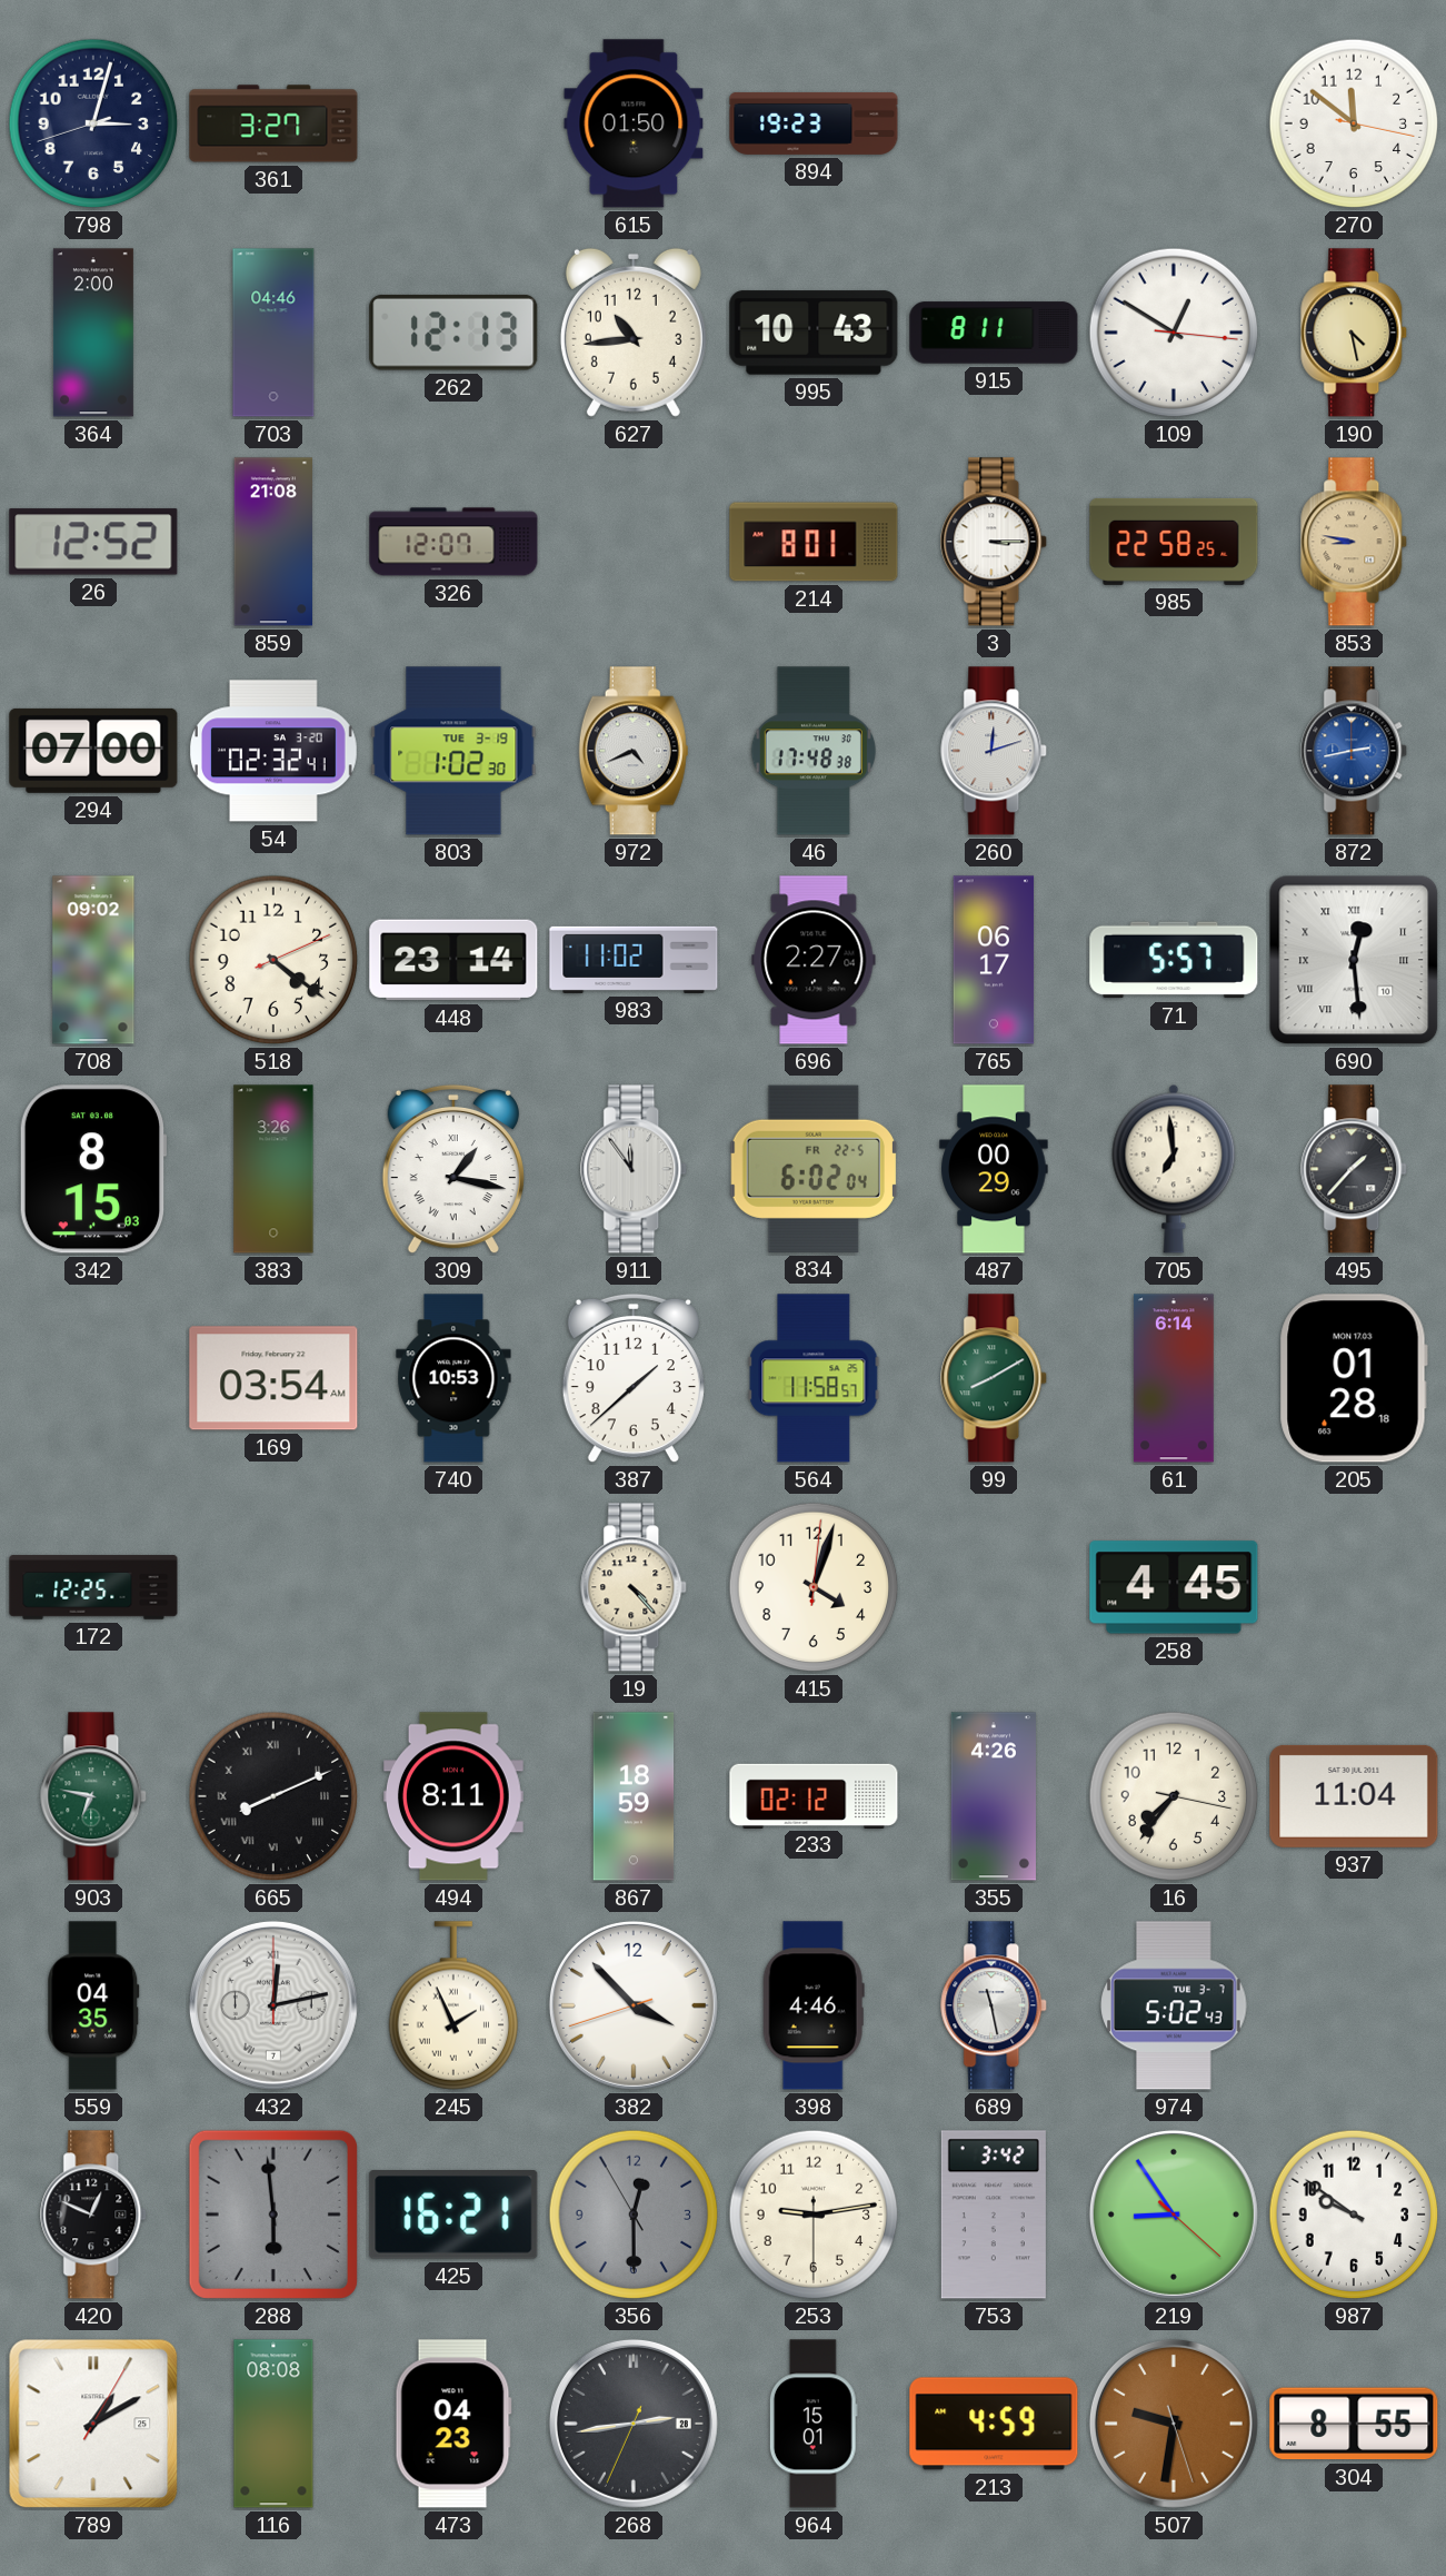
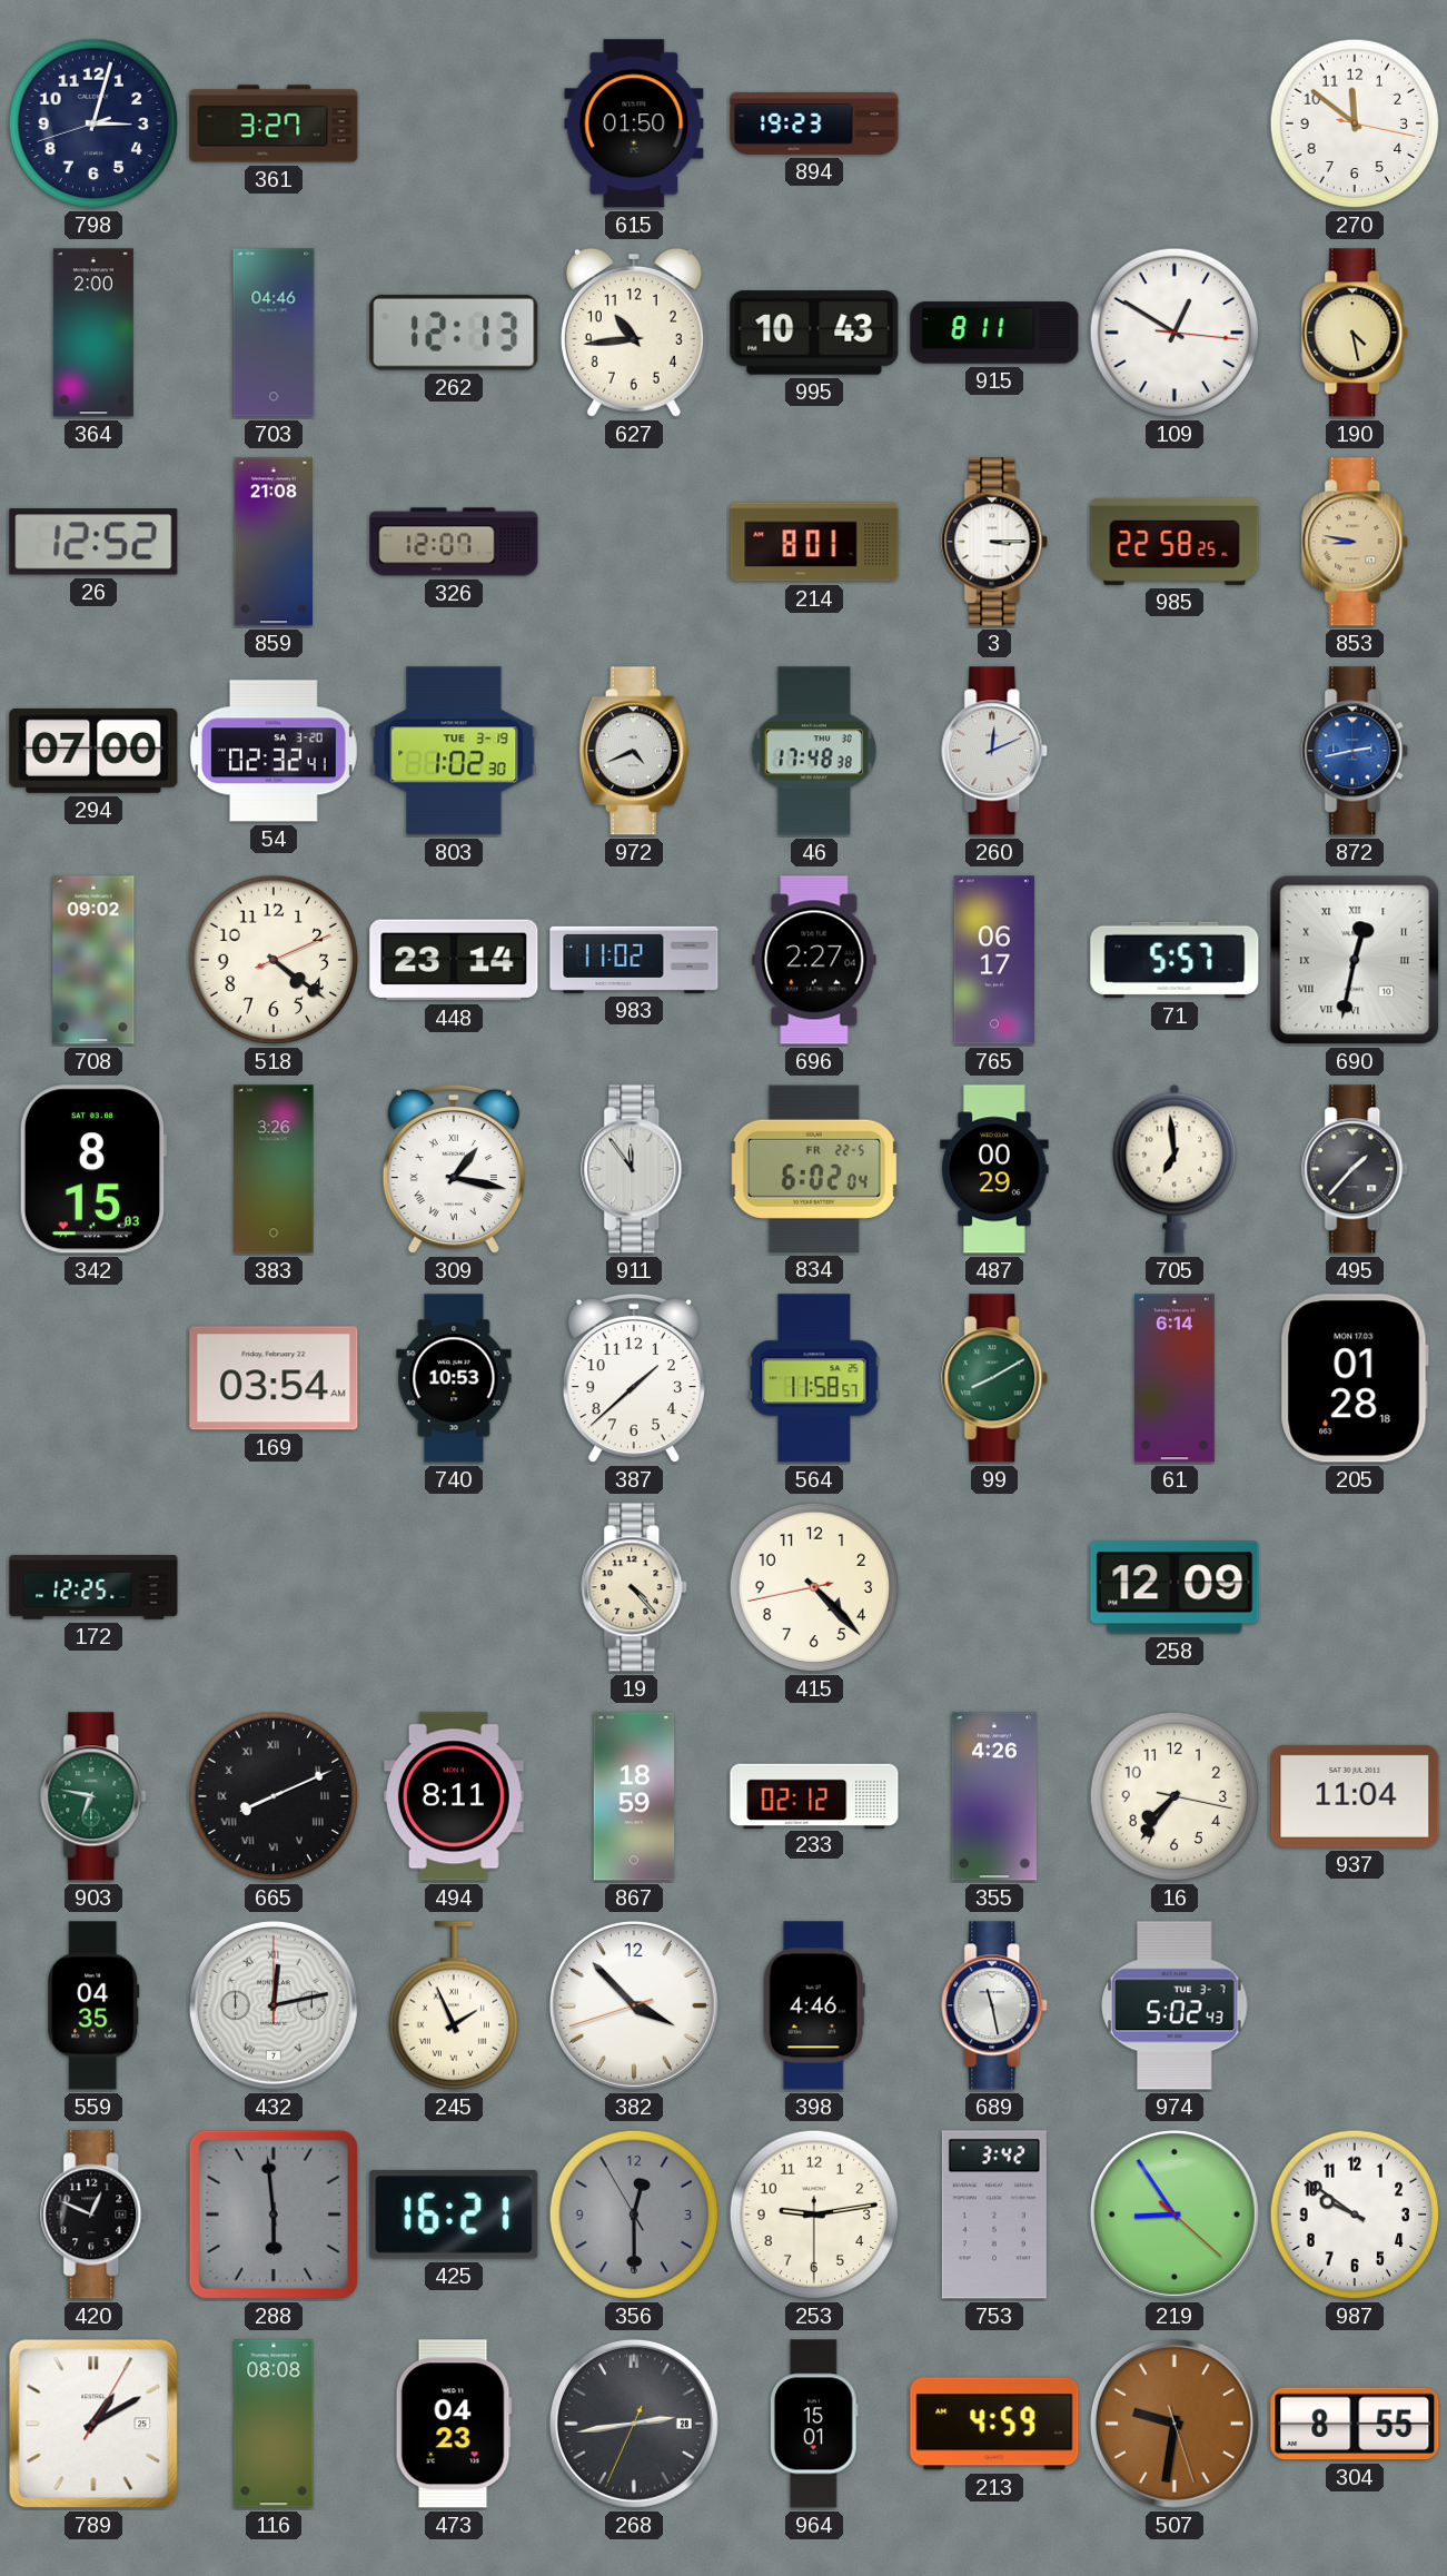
260: 12:12 -> 12:11 (995, 751)
690: 12:29 -> 12:32 (1355, 960)
415: 4:03 -> 4:22 (814, 1587)
258: 4:45 -> 12:09 (1175, 1587)
